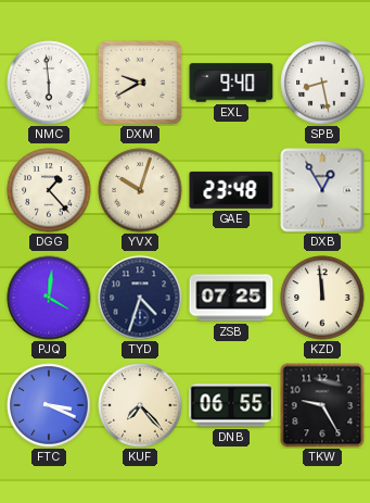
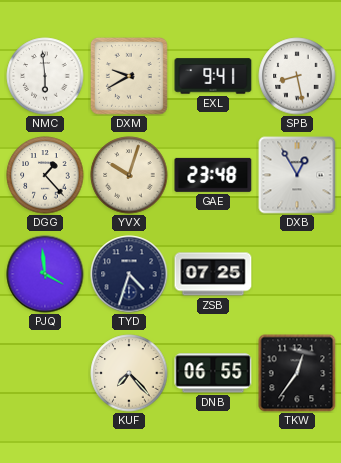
EXL: 9:40 -> 9:41 (213, 76)
PJQ: 4:01 -> 3:59 (45, 274)
KZD: 11:59 -> none (322, 298)
FTC: 3:19 -> none (49, 405)
TKW: 9:25 -> 12:36 (297, 373)
